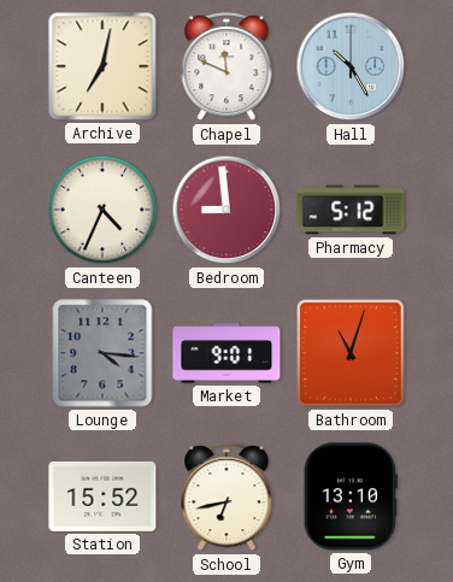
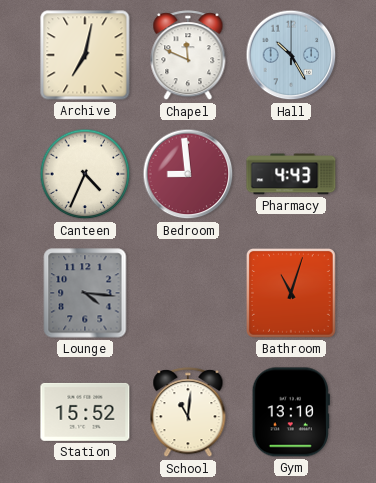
Pharmacy: 5:12 -> 4:43 (291, 174)
Market: 9:01 -> none (226, 353)
School: 6:43 -> 11:01 (188, 413)
